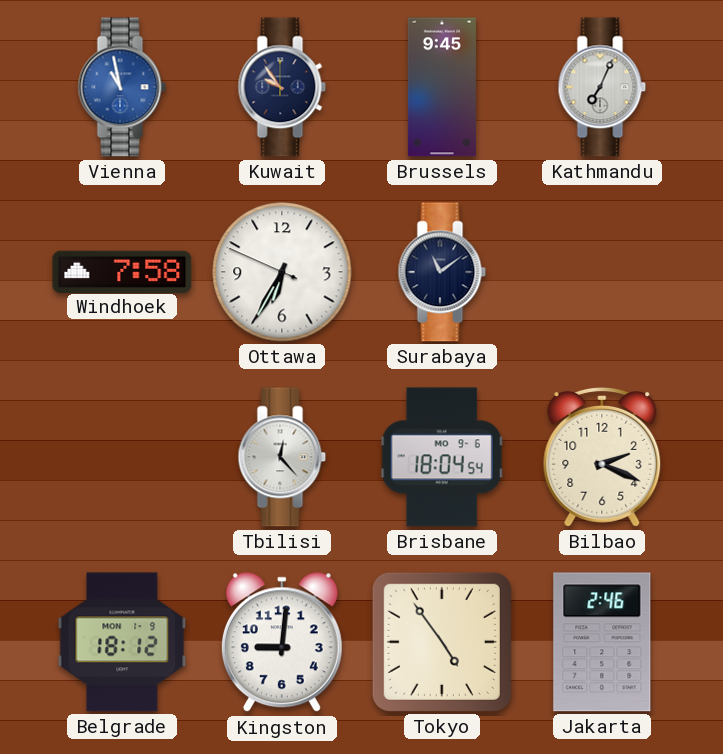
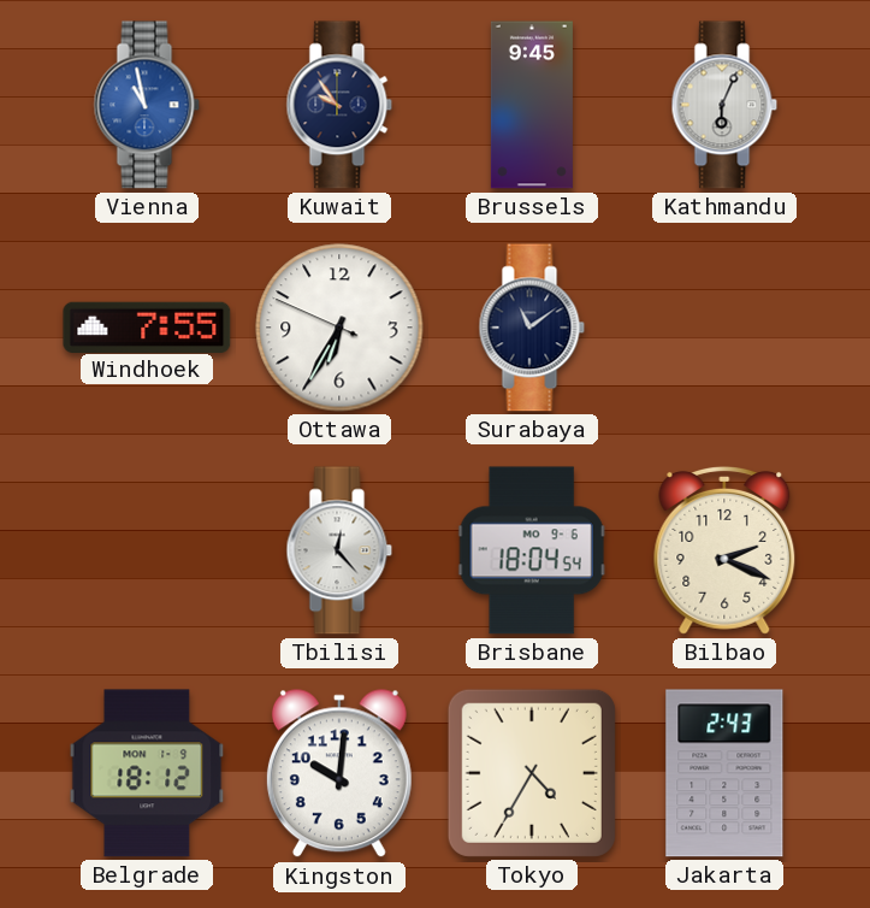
Kathmandu: 7:04 -> 6:04 (724, 105)
Windhoek: 7:58 -> 7:55 (147, 326)
Kingston: 9:01 -> 10:01 (339, 774)
Tokyo: 4:54 -> 4:35 (532, 773)
Jakarta: 2:46 -> 2:43 (724, 773)
